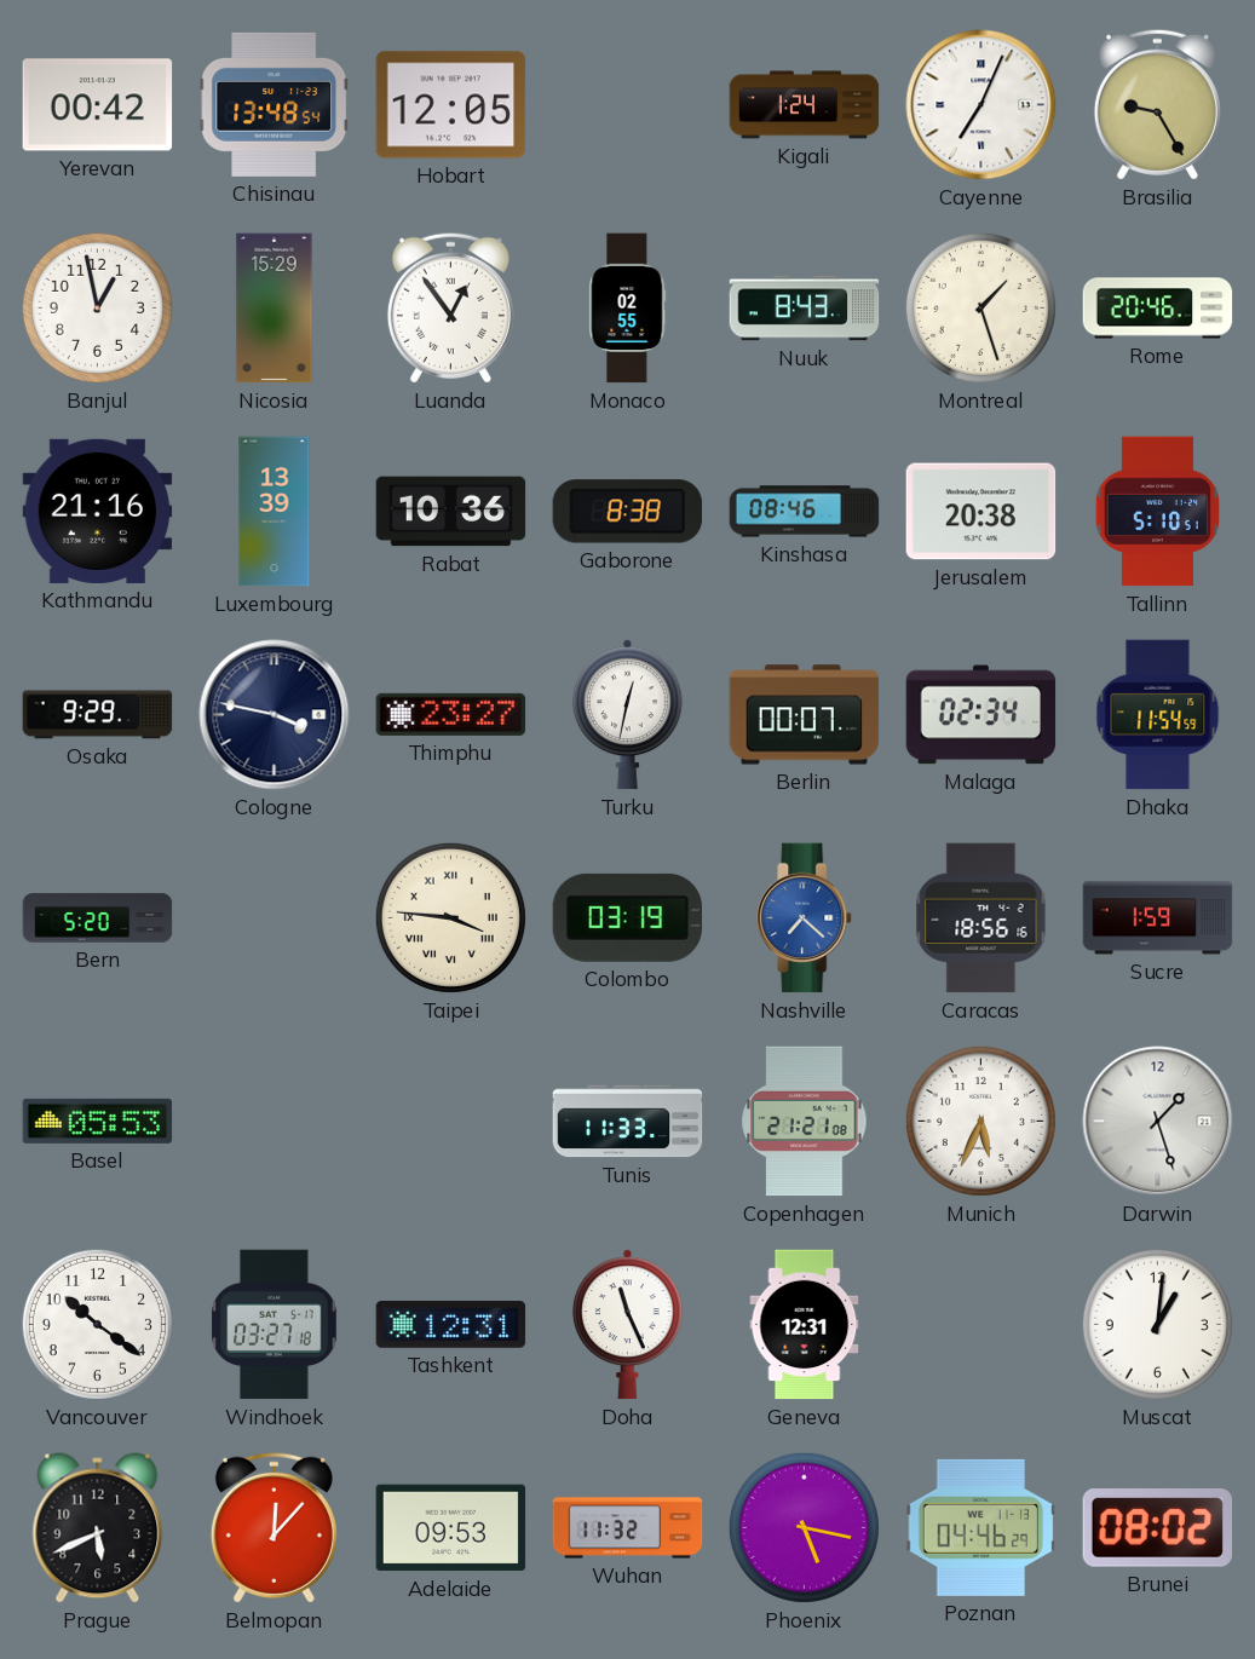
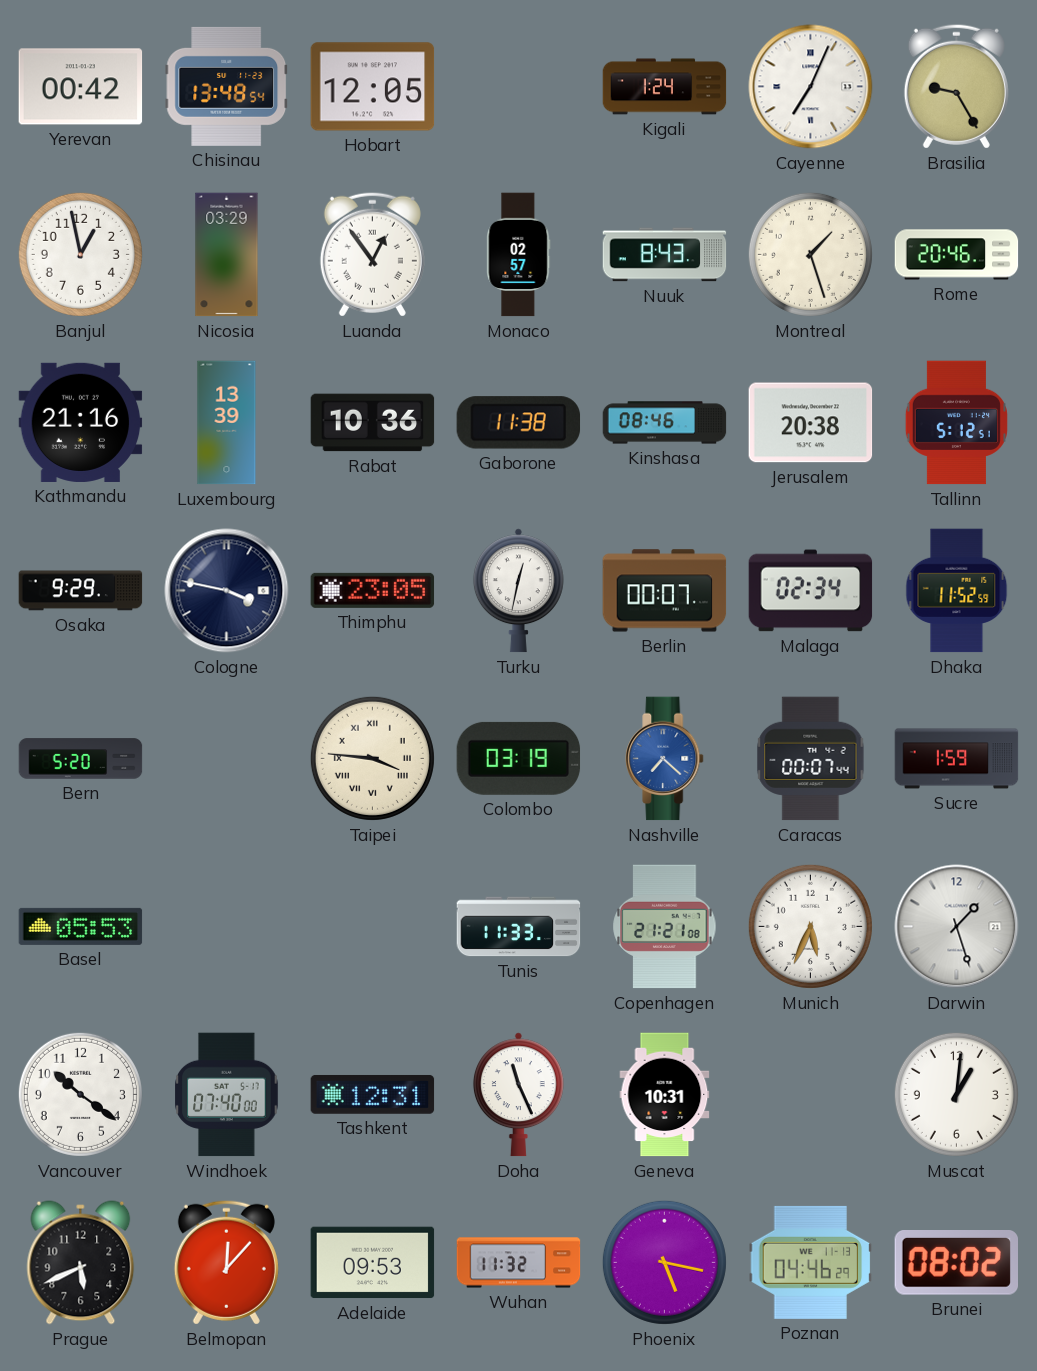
Nicosia: 15:29 -> 03:29 (227, 255)
Monaco: 02:55 -> 02:57 (519, 255)
Gaborone: 8:38 -> 11:38 (519, 423)
Tallinn: 5:10 -> 5:12 (956, 423)
Thimphu: 23:27 -> 23:05 (373, 590)
Dhaka: 11:54 -> 11:52 (957, 591)
Caracas: 18:56 -> 00:07 (811, 759)
Windhoek: 03:27 -> 07:40 (227, 1095)
Geneva: 12:31 -> 10:31 (665, 1095)
